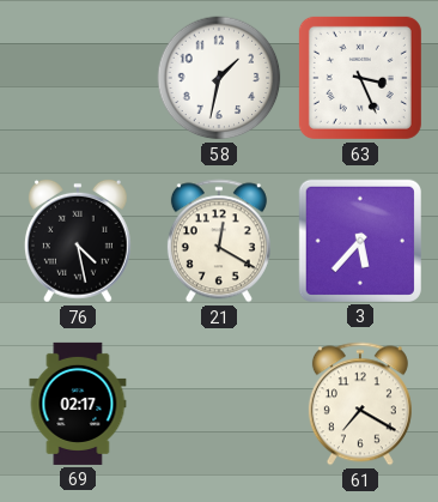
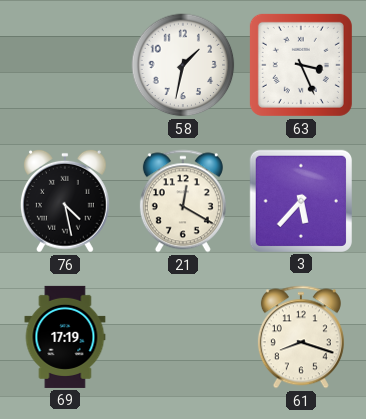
69: 02:17 -> 17:19 (65, 337)
61: 7:20 -> 8:18 (301, 337)
